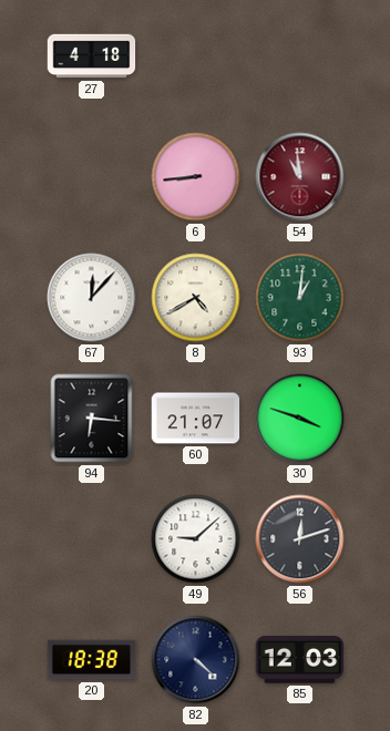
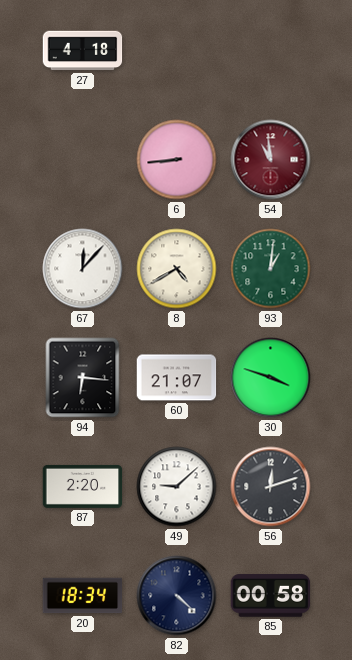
87: none -> 2:20 (83, 486)
20: 18:38 -> 18:34 (83, 596)
85: 12:03 -> 00:58 (271, 596)
